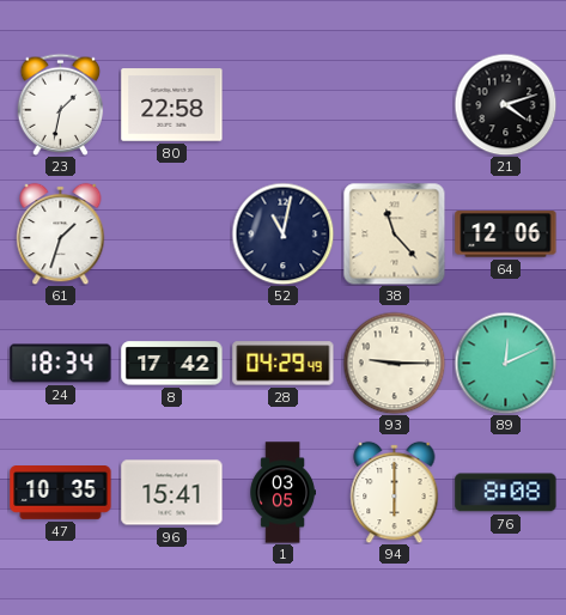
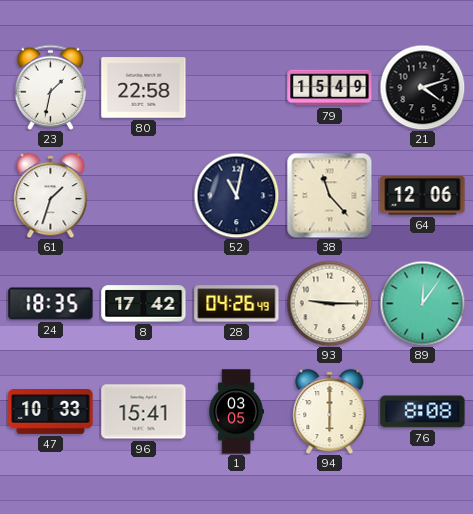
79: none -> 15:49 (330, 88)
24: 18:34 -> 18:35 (51, 304)
28: 04:29 -> 04:26 (237, 304)
89: 12:11 -> 12:06 (422, 303)
47: 10:35 -> 10:33 (51, 412)
